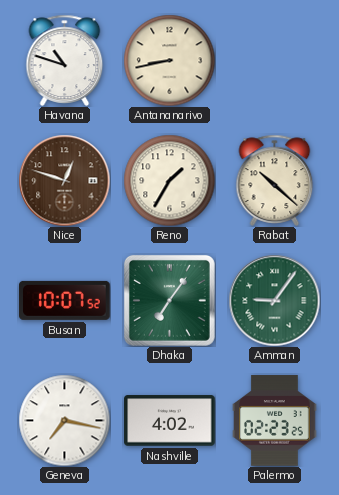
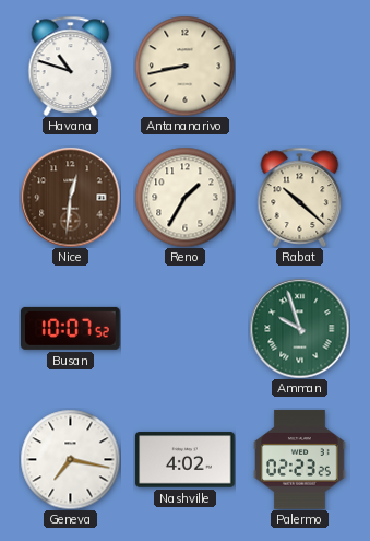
Nice: 12:48 -> 12:31 (70, 197)
Dhaka: 7:06 -> none (169, 300)
Amman: 9:06 -> 9:57 (299, 328)
